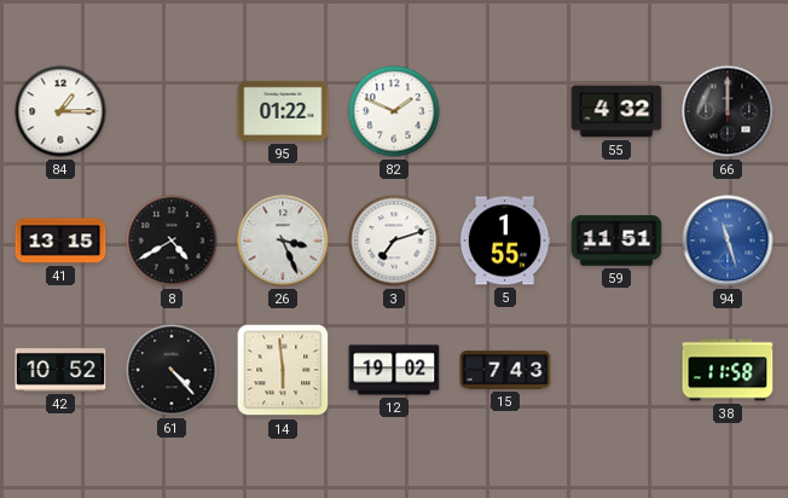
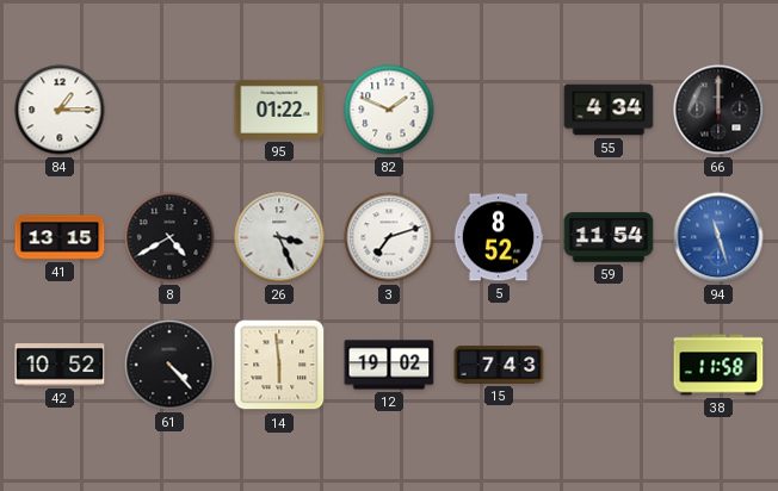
55: 4:32 -> 4:34 (609, 110)
5: 1:55 -> 8:52 (499, 237)
59: 11:51 -> 11:54 (609, 237)
